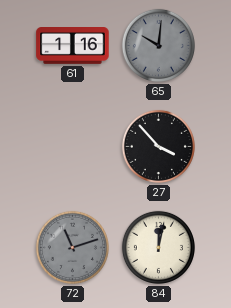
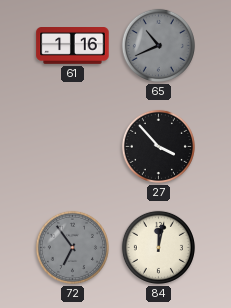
65: 10:01 -> 10:41 (158, 45)
72: 11:12 -> 6:54 (72, 247)
